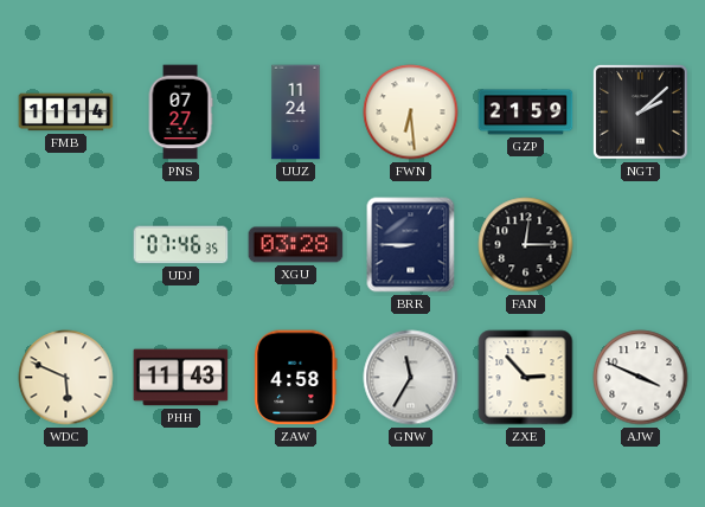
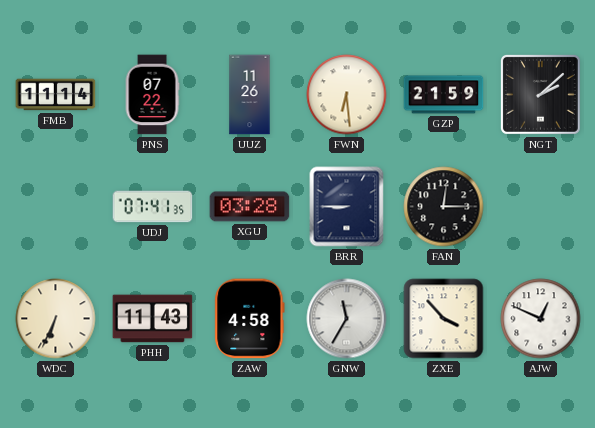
PNS: 07:27 -> 07:22 (152, 95)
UUZ: 11:24 -> 11:26 (250, 95)
UDJ: 07:46 -> 07:41 (153, 207)
WDC: 5:49 -> 6:34 (56, 319)
ZXE: 2:53 -> 3:53 (444, 319)
AJW: 3:49 -> 12:49 (541, 319)
